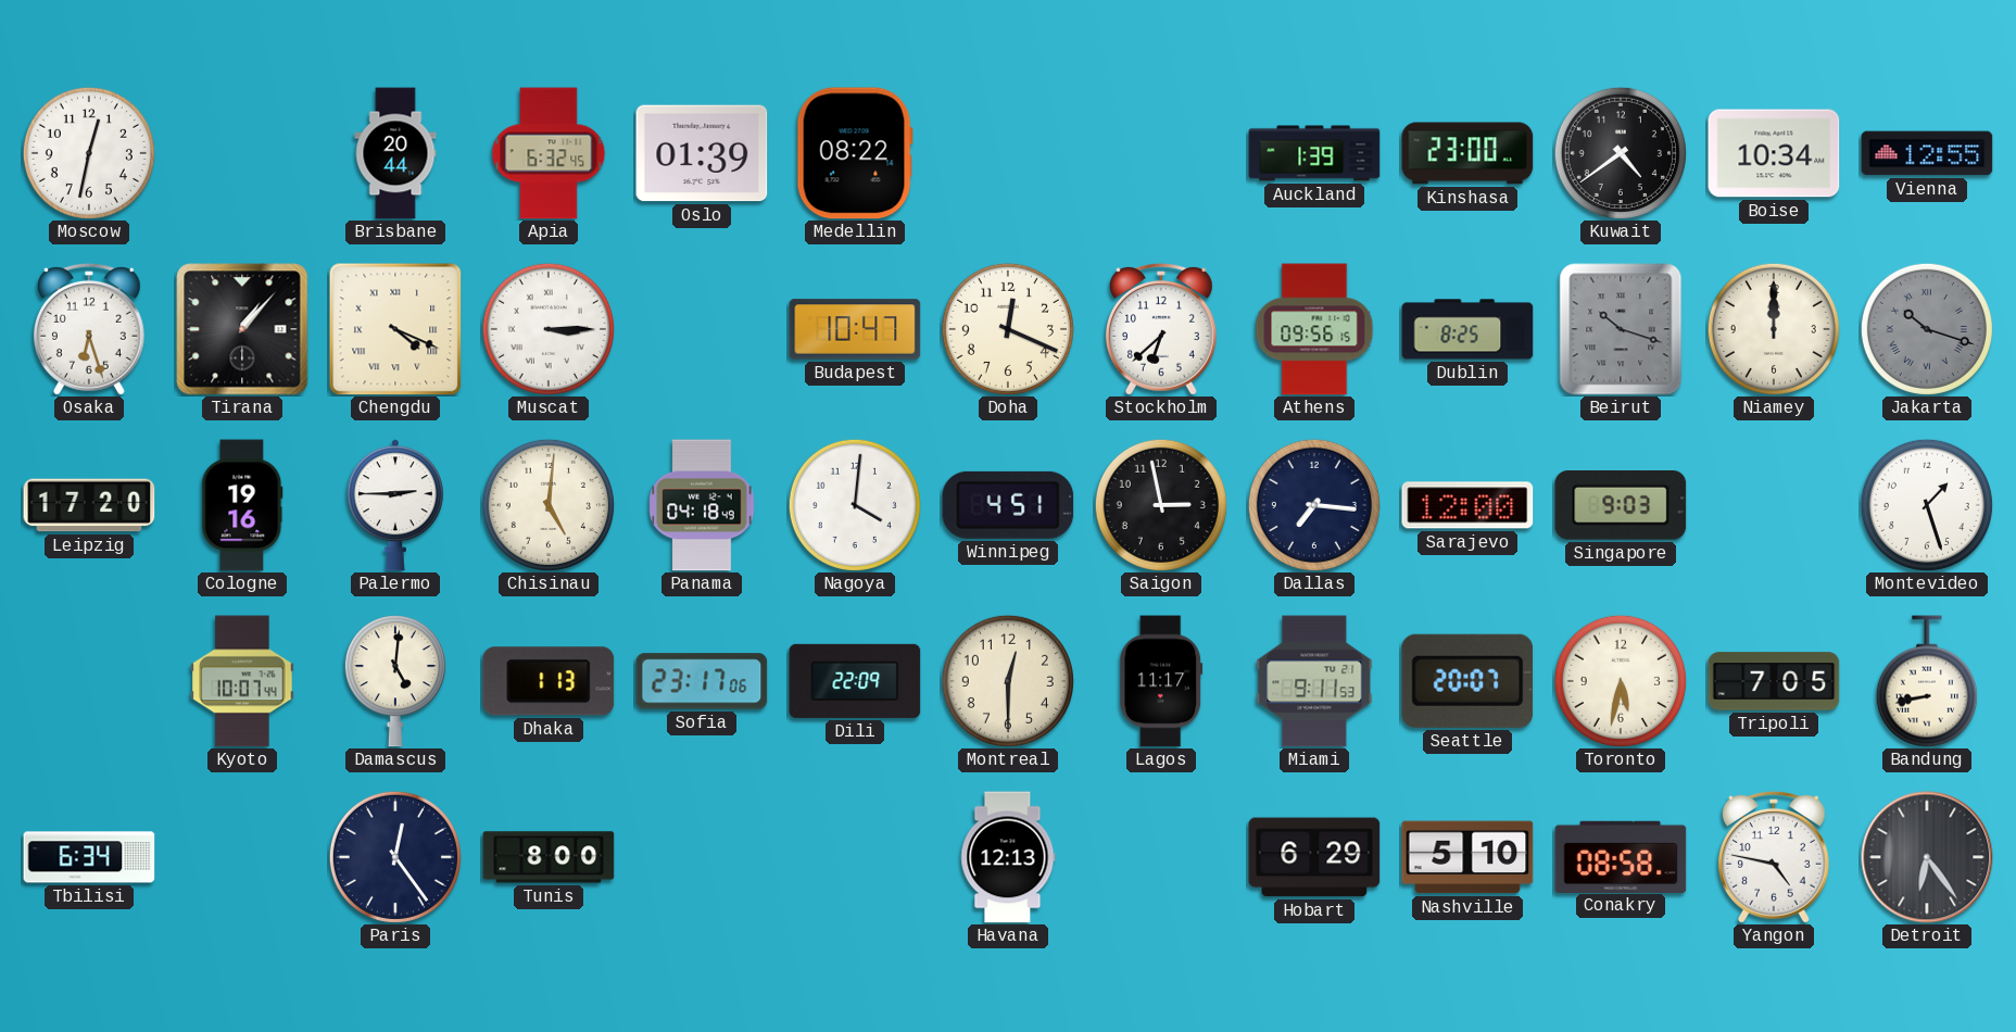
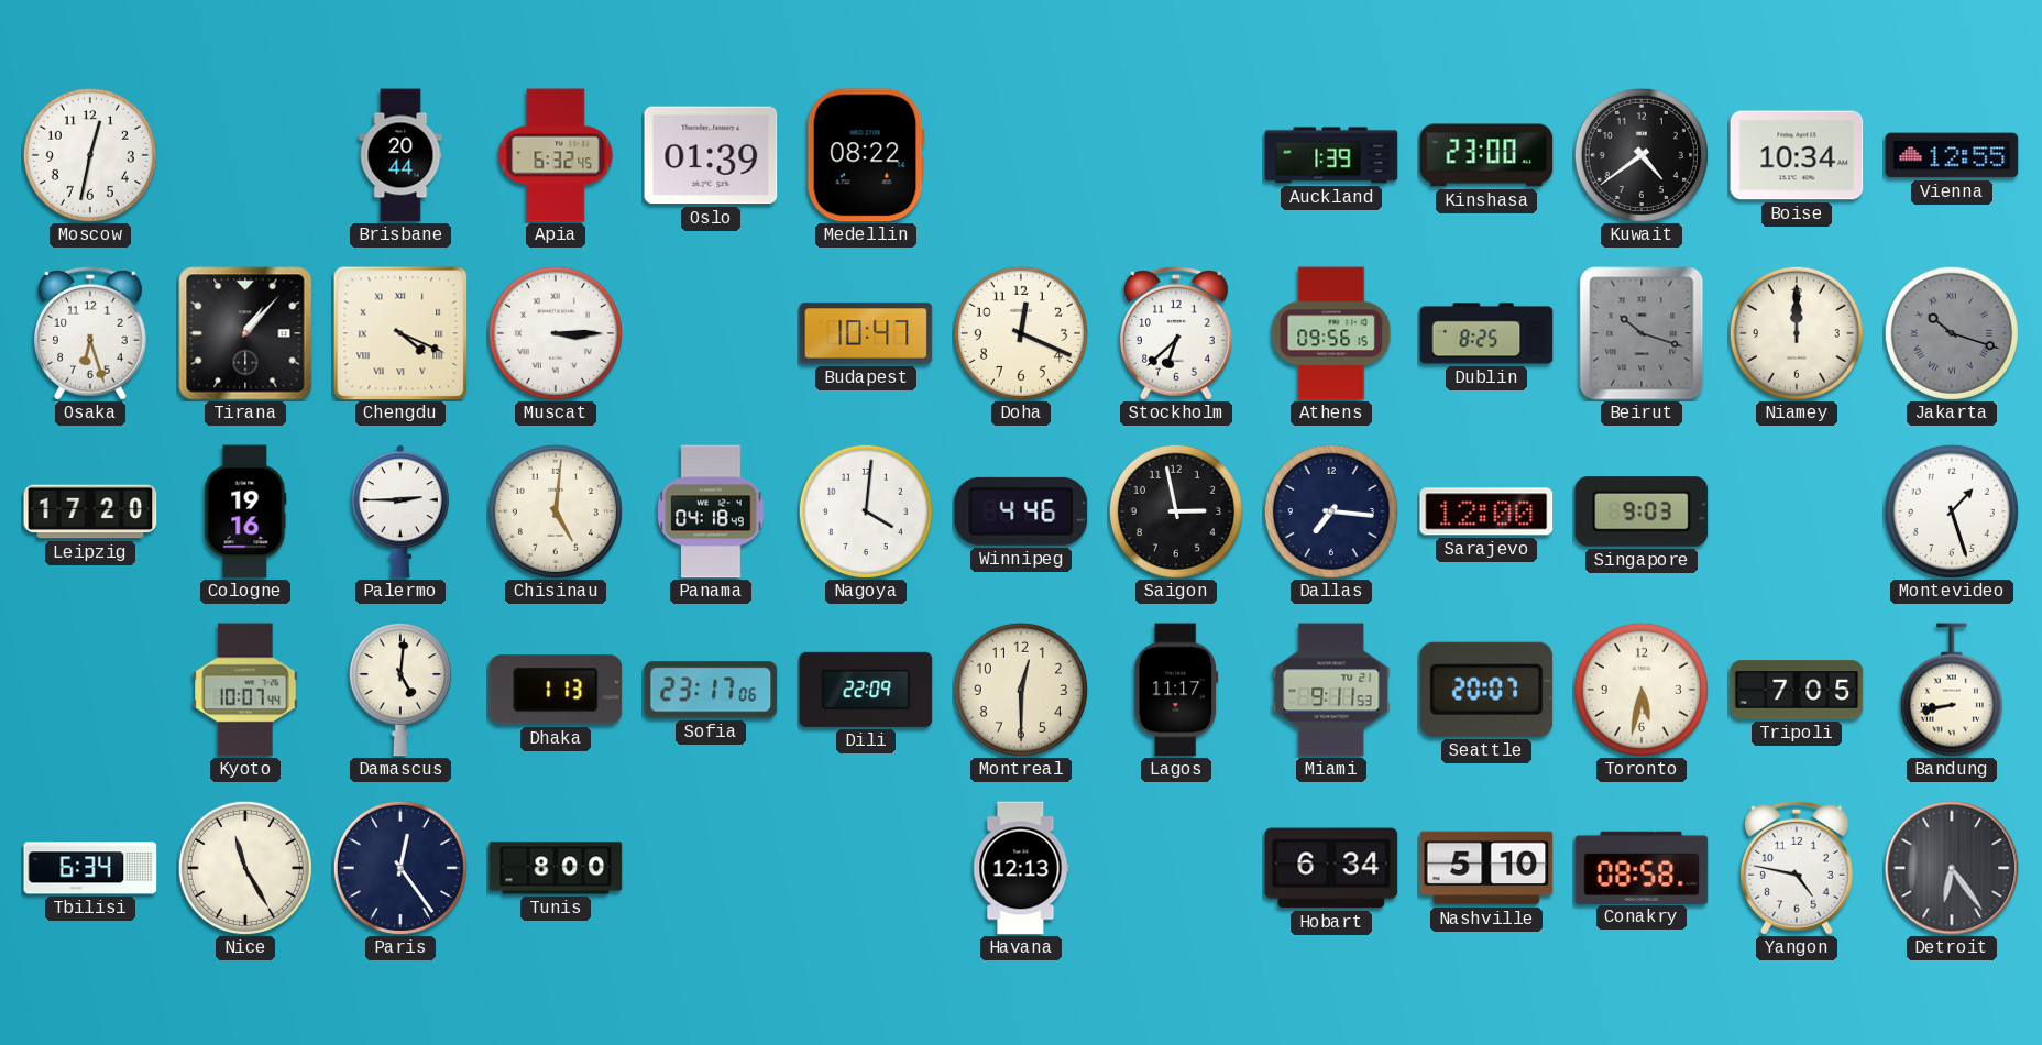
Winnipeg: 4:51 -> 4:46 (1021, 512)
Nice: none -> 11:25 (245, 868)
Hobart: 6:29 -> 6:34 (1331, 868)
